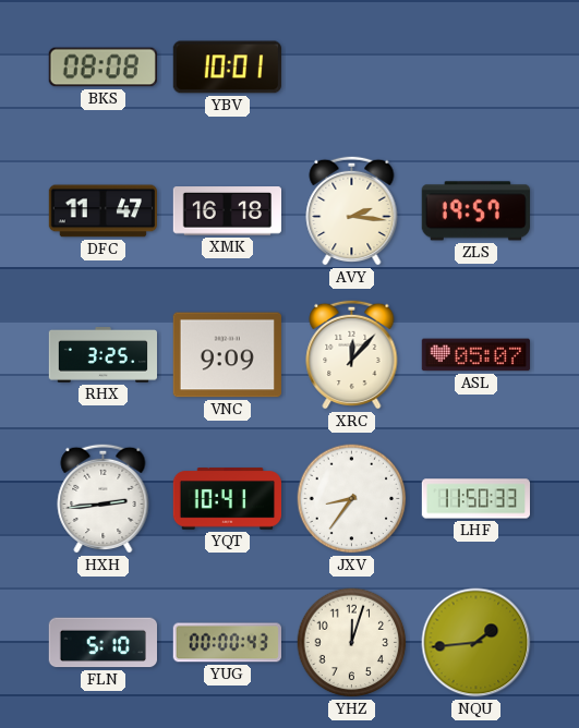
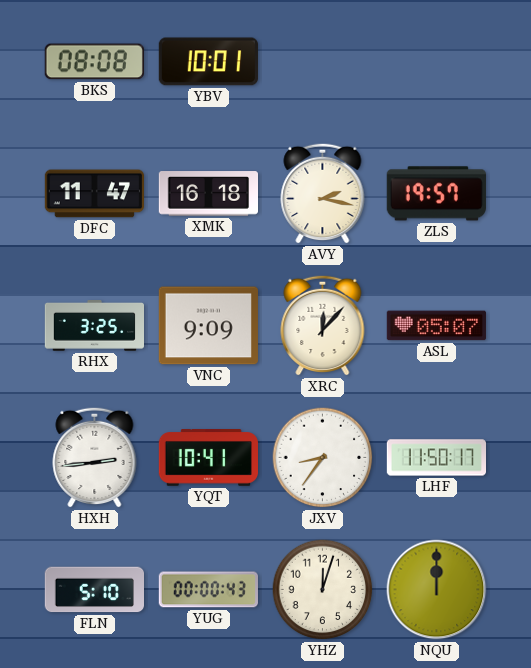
AVY: 2:16 -> 2:17 (323, 193)
LHF: 11:50:33 -> 11:50:17 (436, 458)
NQU: 1:44 -> 12:00 (437, 590)
